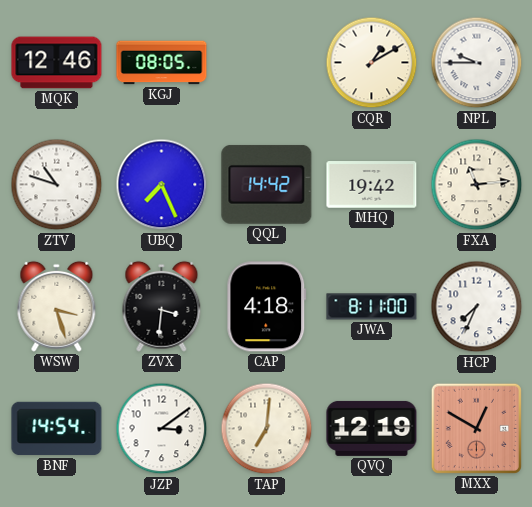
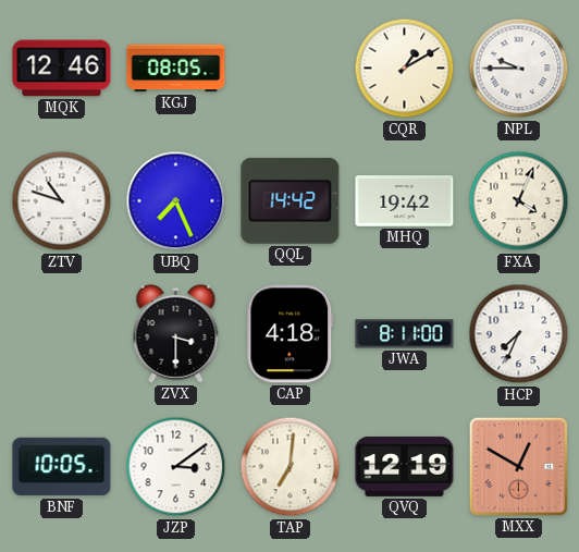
FXA: 11:14 -> 4:04 (519, 201)
WSW: 3:27 -> none (57, 306)
ZVX: 3:31 -> 3:30 (176, 333)
BNF: 14:54 -> 10:05 (62, 467)
